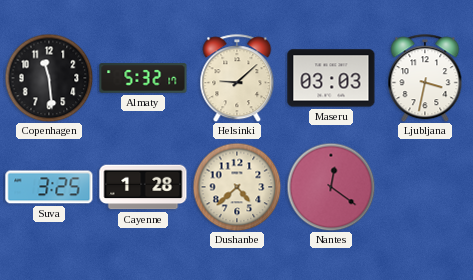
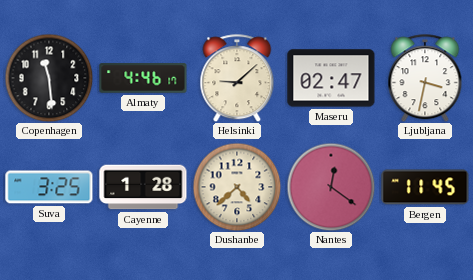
Almaty: 5:32 -> 4:46 (143, 78)
Maseru: 03:03 -> 02:47 (331, 78)
Bergen: none -> 11:45 (425, 187)
